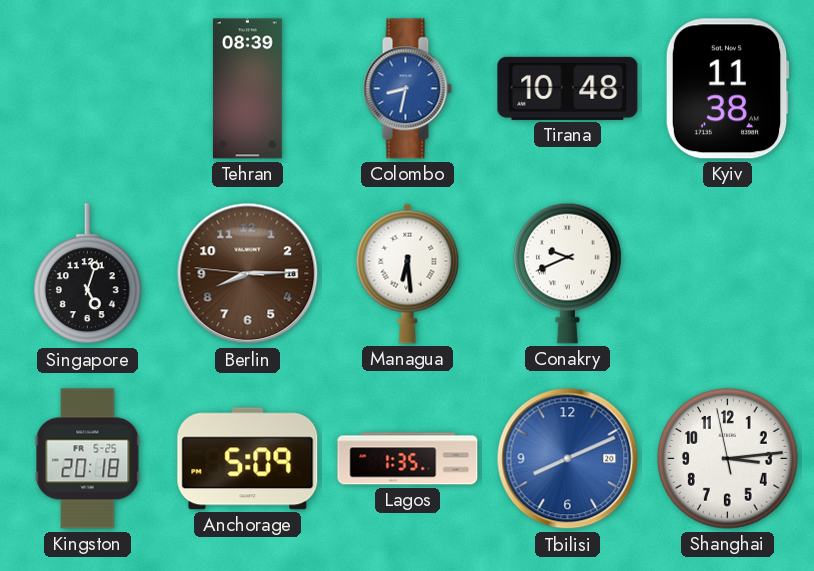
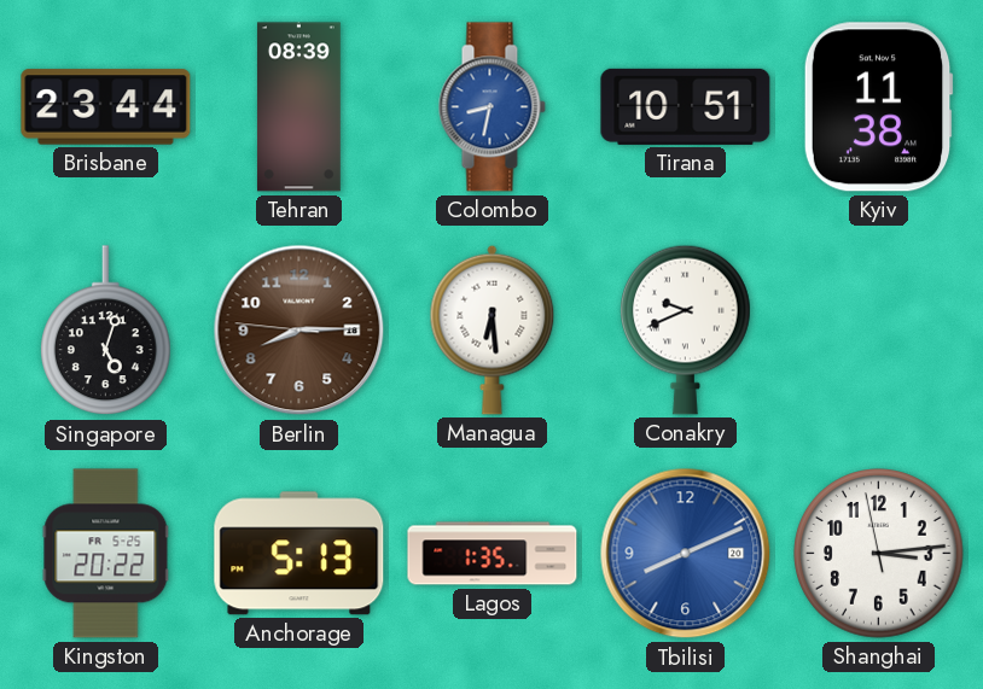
Brisbane: none -> 23:44 (106, 107)
Tirana: 10:48 -> 10:51 (686, 106)
Kingston: 20:18 -> 20:22 (106, 554)
Anchorage: 5:09 -> 5:13 (299, 554)
